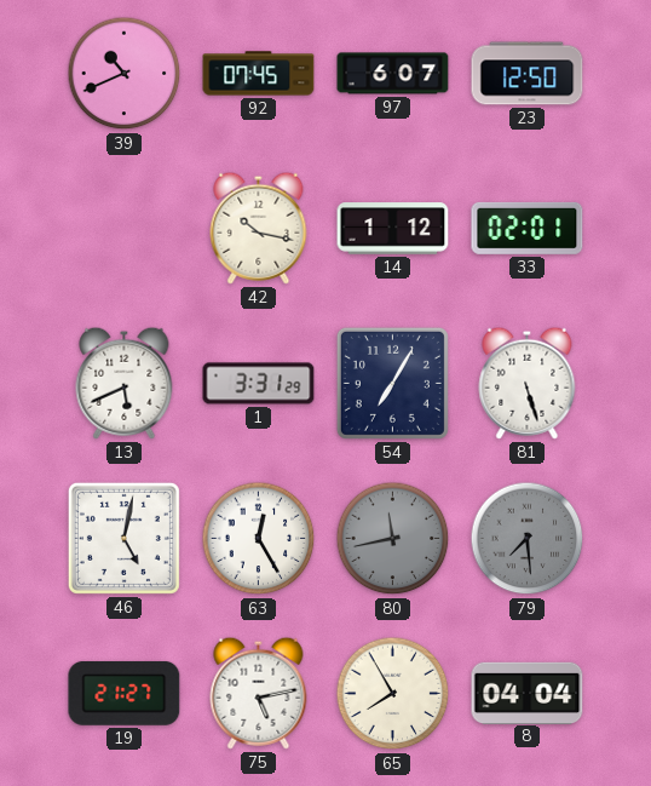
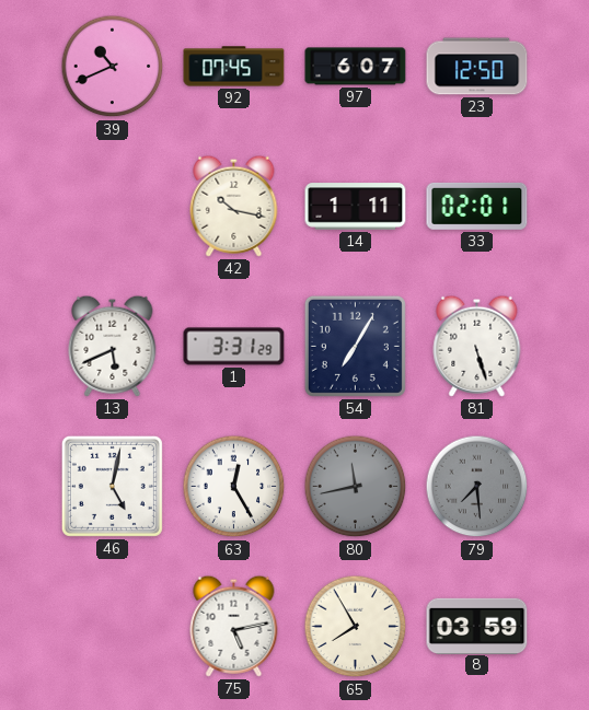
14: 1:12 -> 1:11 (356, 207)
19: 21:27 -> none (125, 693)
8: 04:04 -> 03:59 (477, 626)
